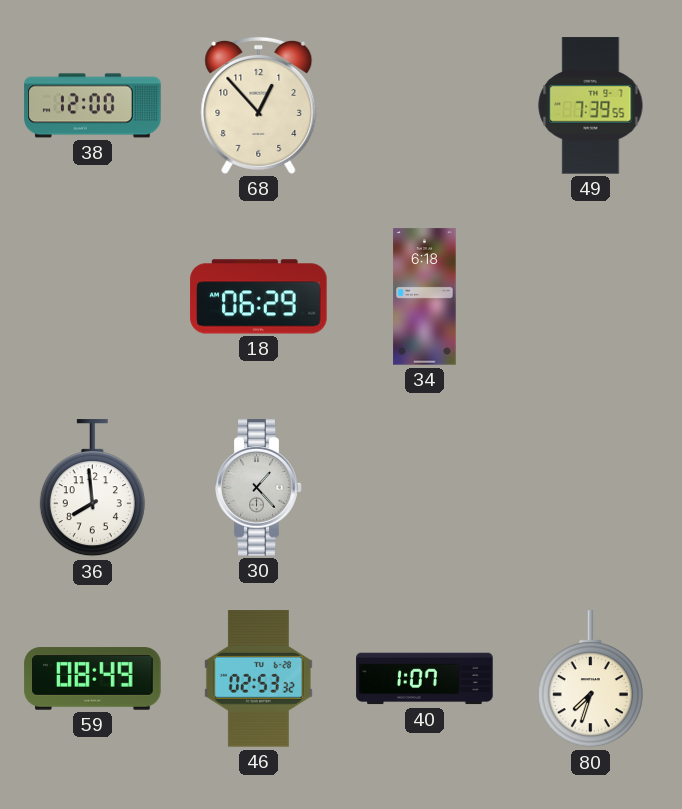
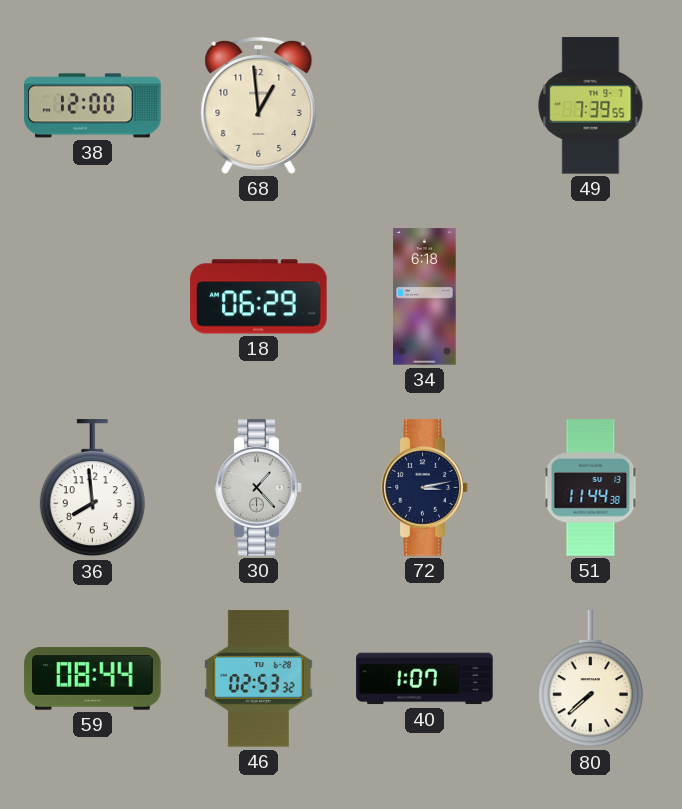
68: 12:53 -> 12:59 (259, 105)
72: none -> 3:13 (425, 488)
51: none -> 11:44 (591, 488)
59: 08:49 -> 08:44 (93, 679)
80: 7:33 -> 7:38 (590, 679)
